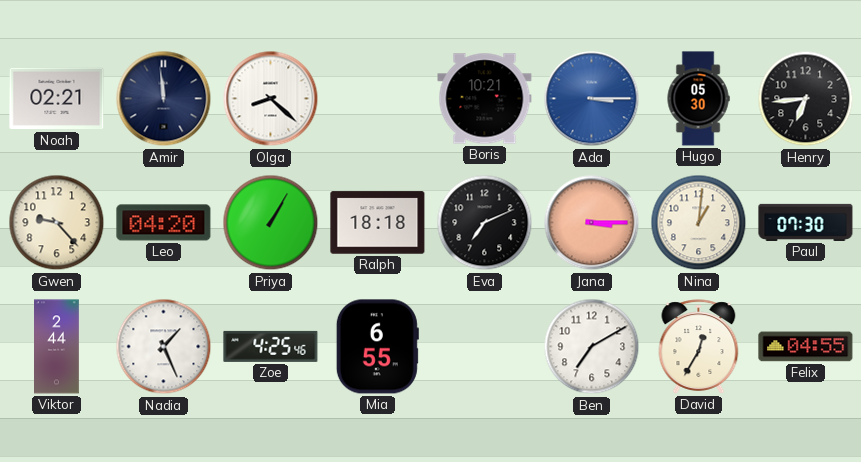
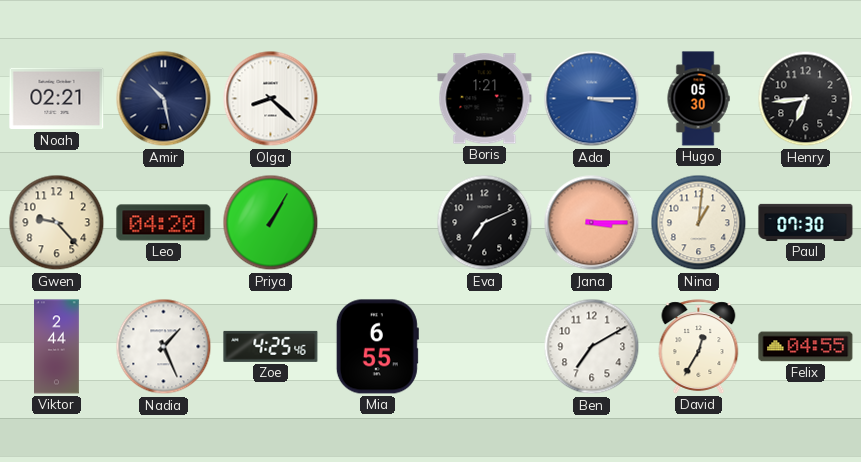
Amir: 11:59 -> 10:28 (164, 99)
Boris: 10:21 -> 1:21 (485, 99)
Ralph: 18:18 -> none (378, 223)
